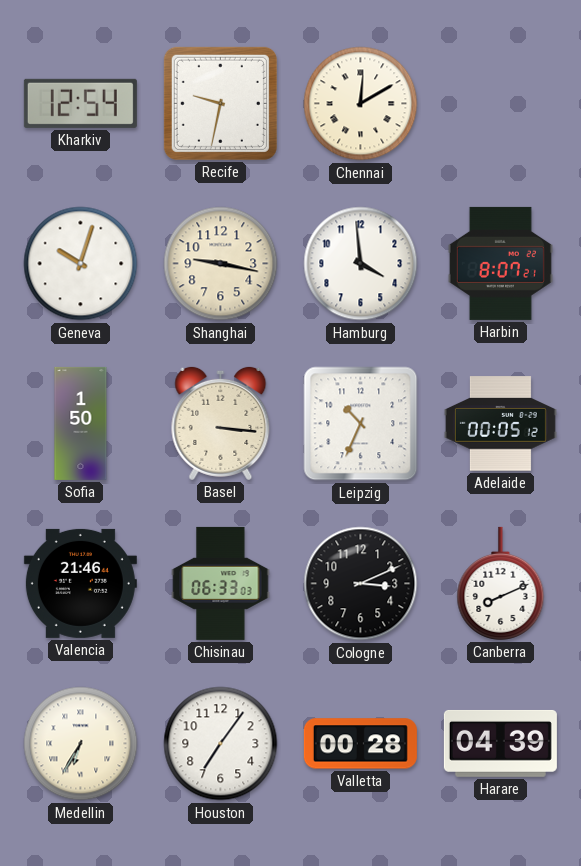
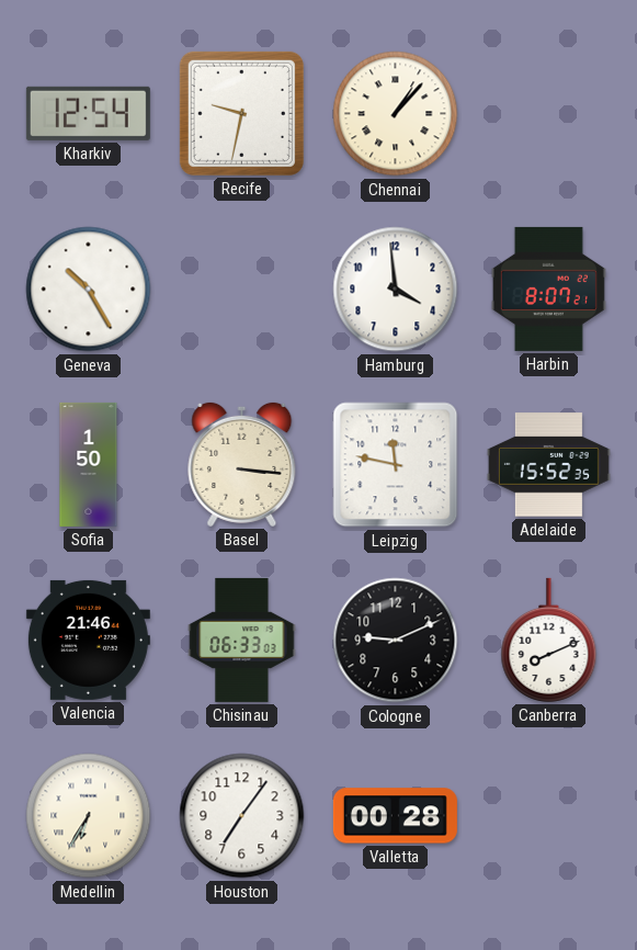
Chennai: 12:10 -> 1:07 (396, 114)
Geneva: 10:03 -> 10:25 (89, 290)
Shanghai: 9:17 -> none (221, 264)
Leipzig: 10:34 -> 11:47 (396, 465)
Adelaide: 00:05 -> 15:52 (548, 465)
Cologne: 3:11 -> 9:11 (396, 641)
Harare: 04:39 -> none (500, 743)
